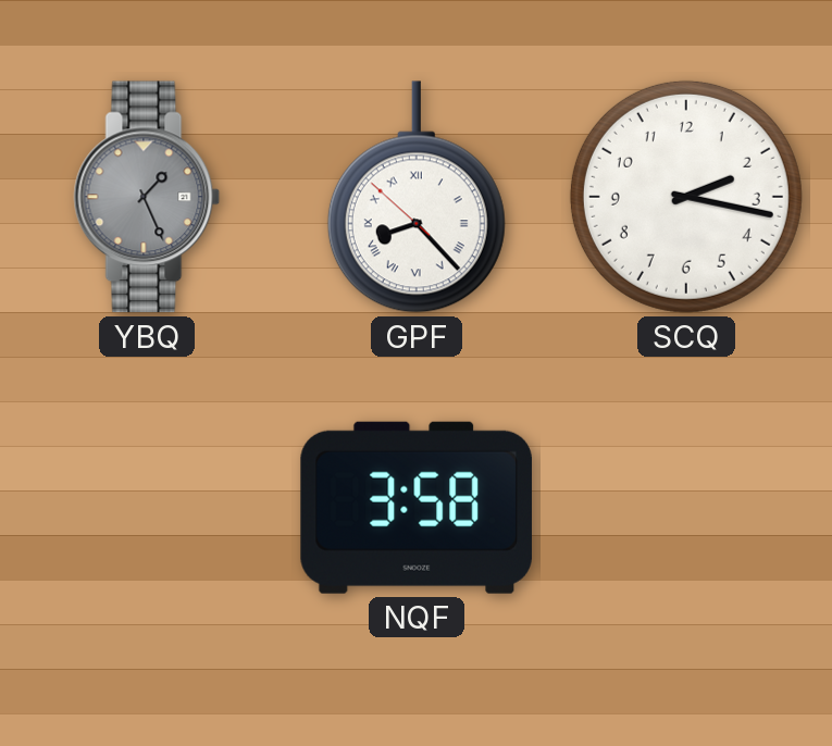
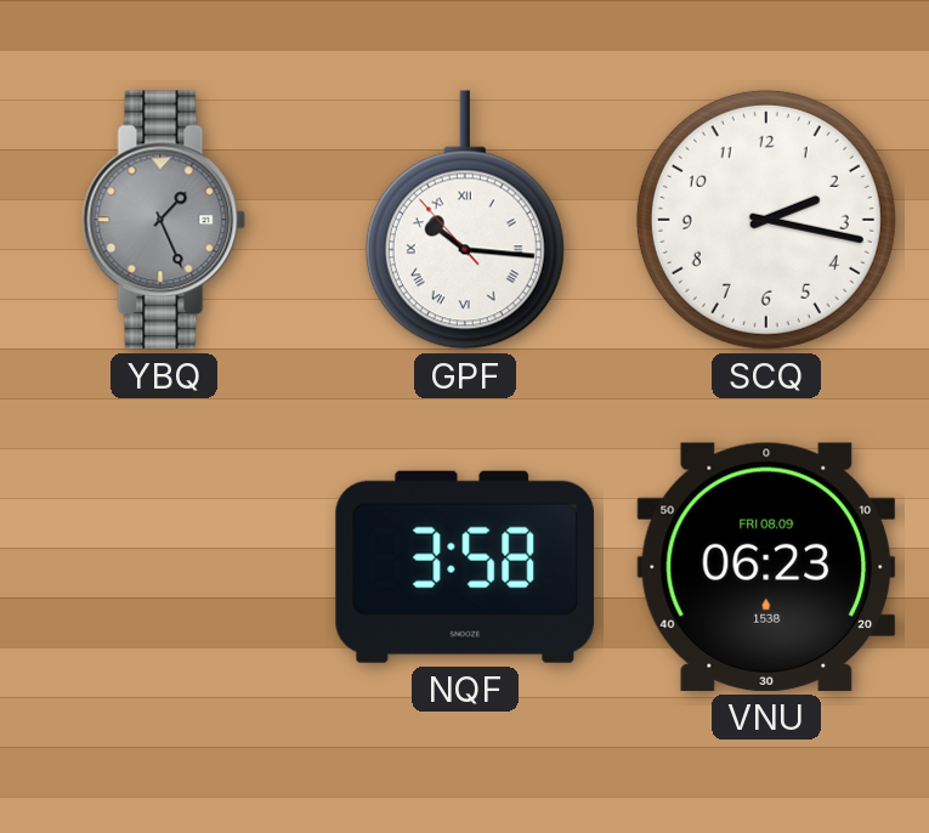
GPF: 8:22 -> 10:15 (465, 220)
VNU: none -> 06:23 (766, 567)
